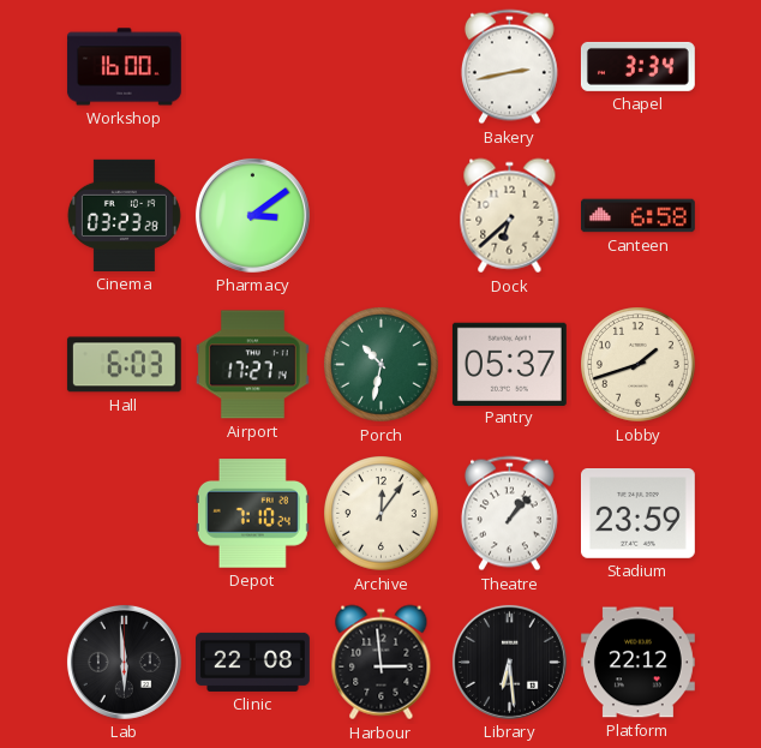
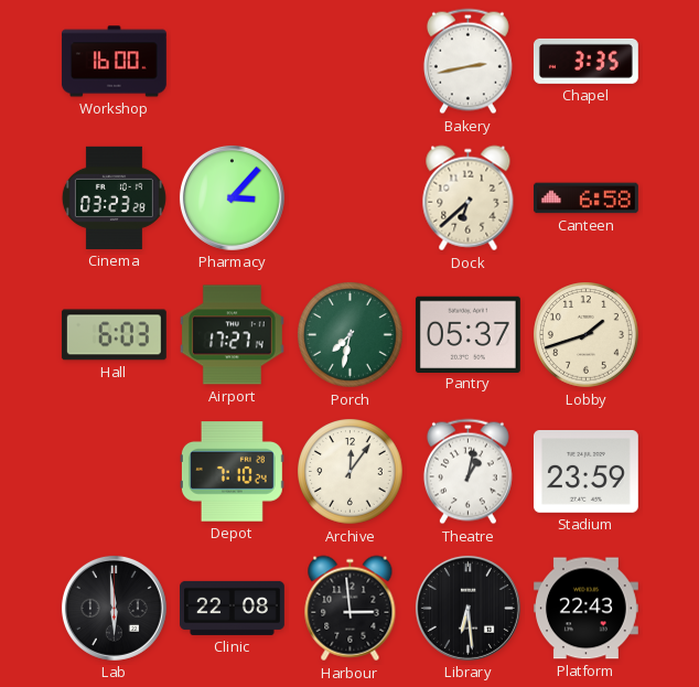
Chapel: 3:34 -> 3:35 (585, 61)
Pharmacy: 3:09 -> 3:07 (232, 197)
Porch: 10:32 -> 7:32 (351, 335)
Theatre: 1:07 -> 1:02 (467, 472)
Platform: 22:12 -> 22:43 (585, 609)
